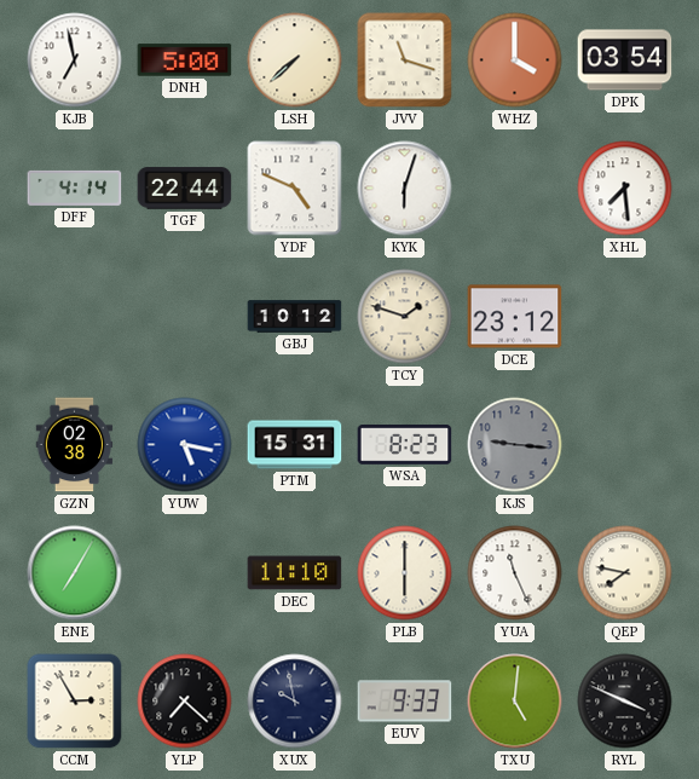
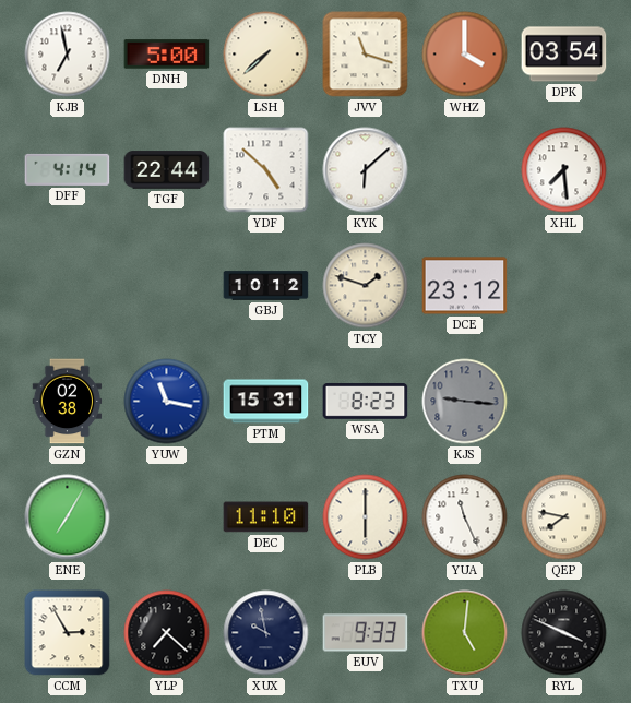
YDF: 4:49 -> 4:52 (266, 170)
KYK: 6:03 -> 6:08 (366, 170)
YUW: 5:17 -> 11:17 (167, 402)
